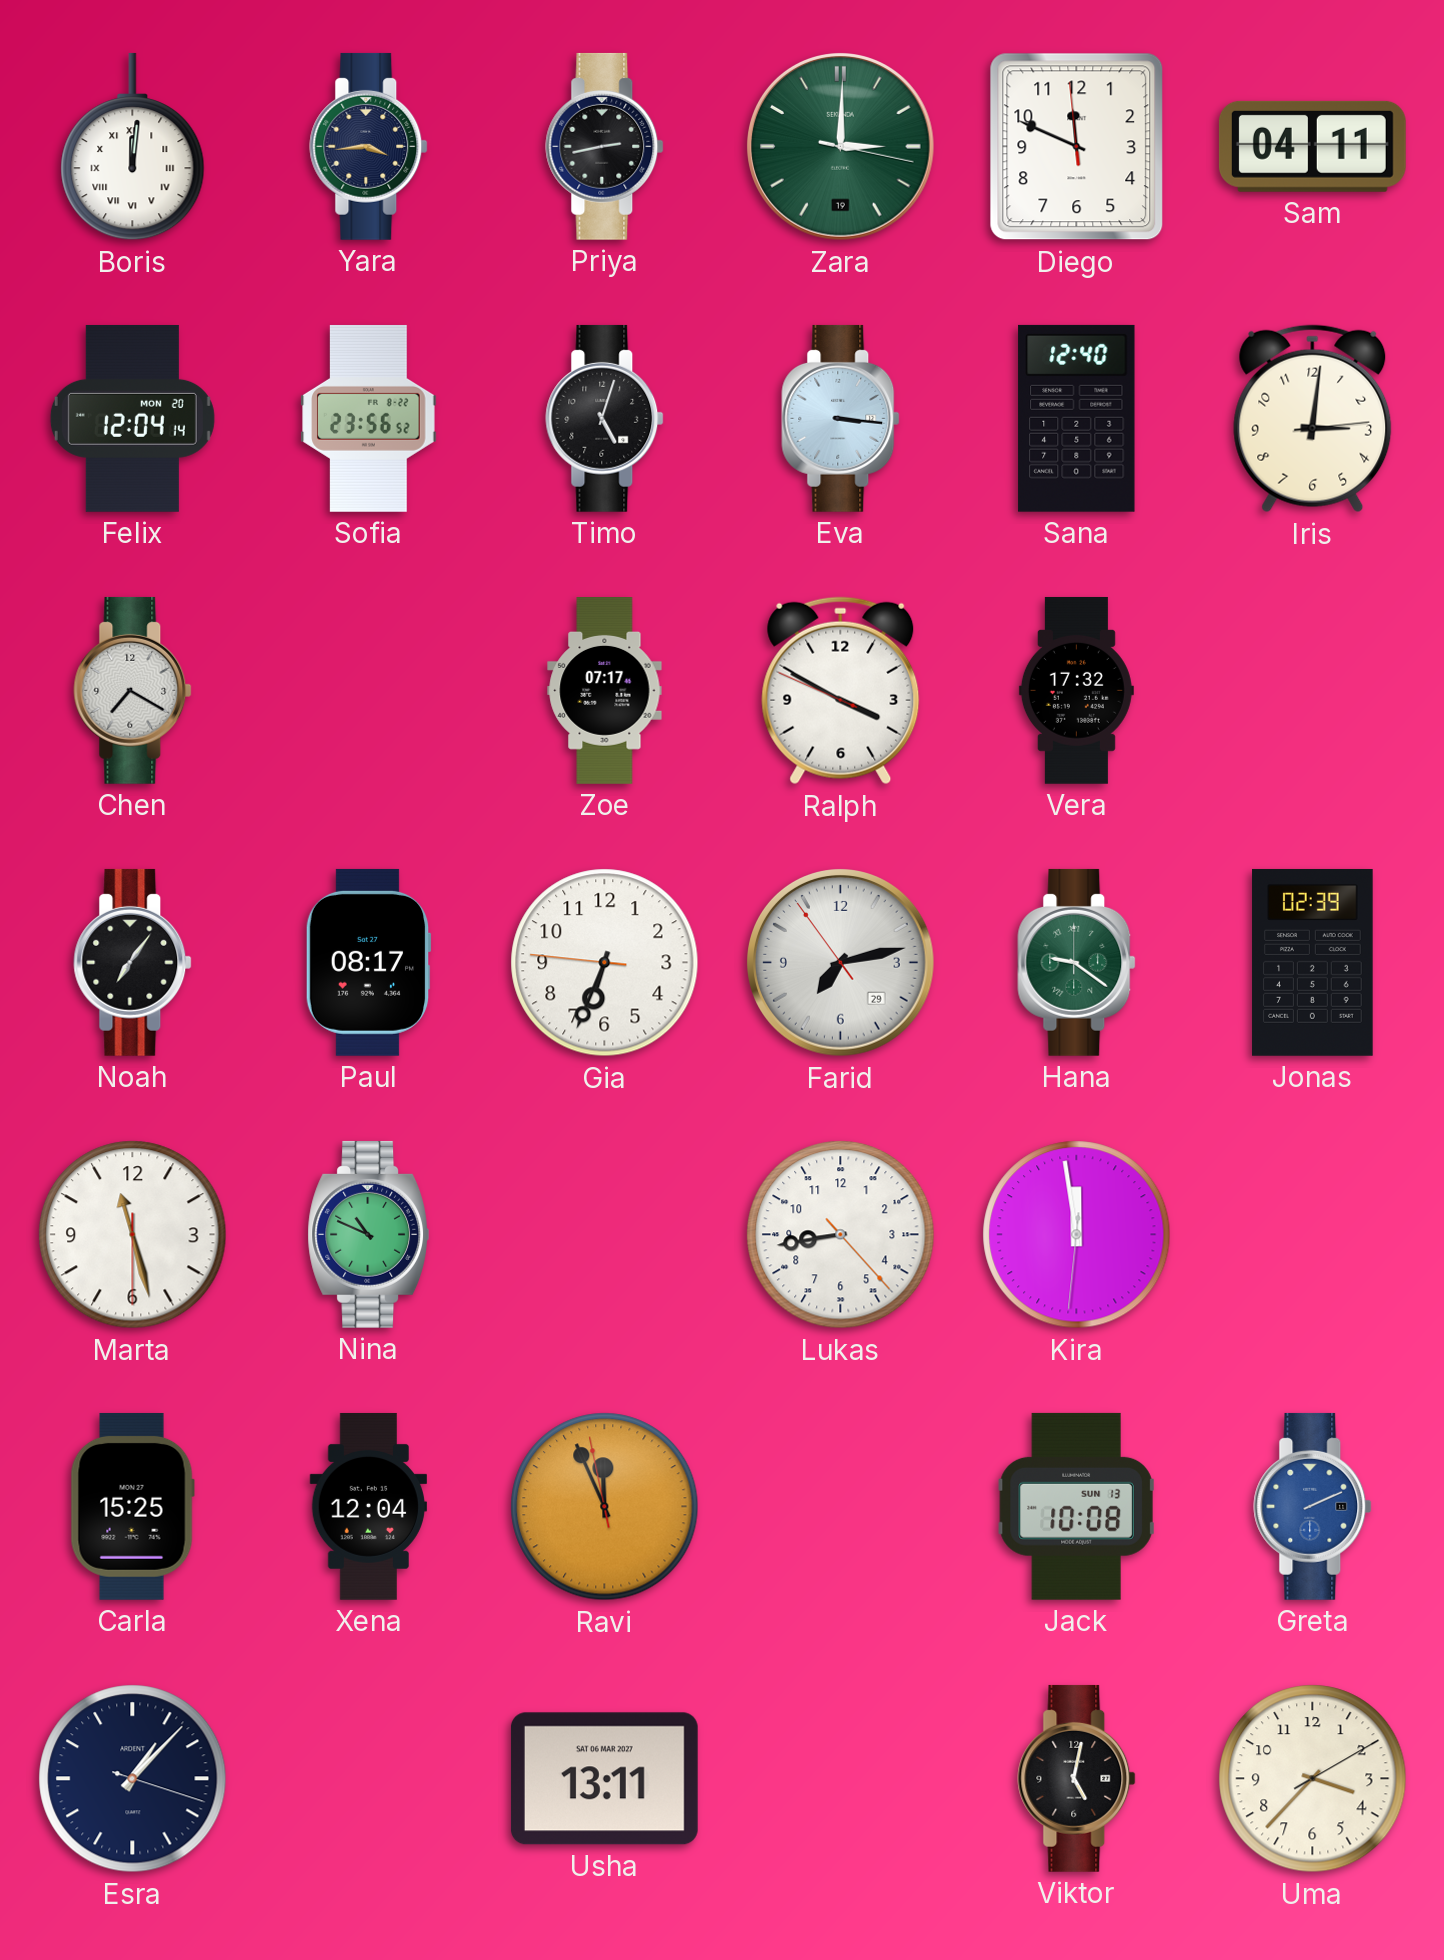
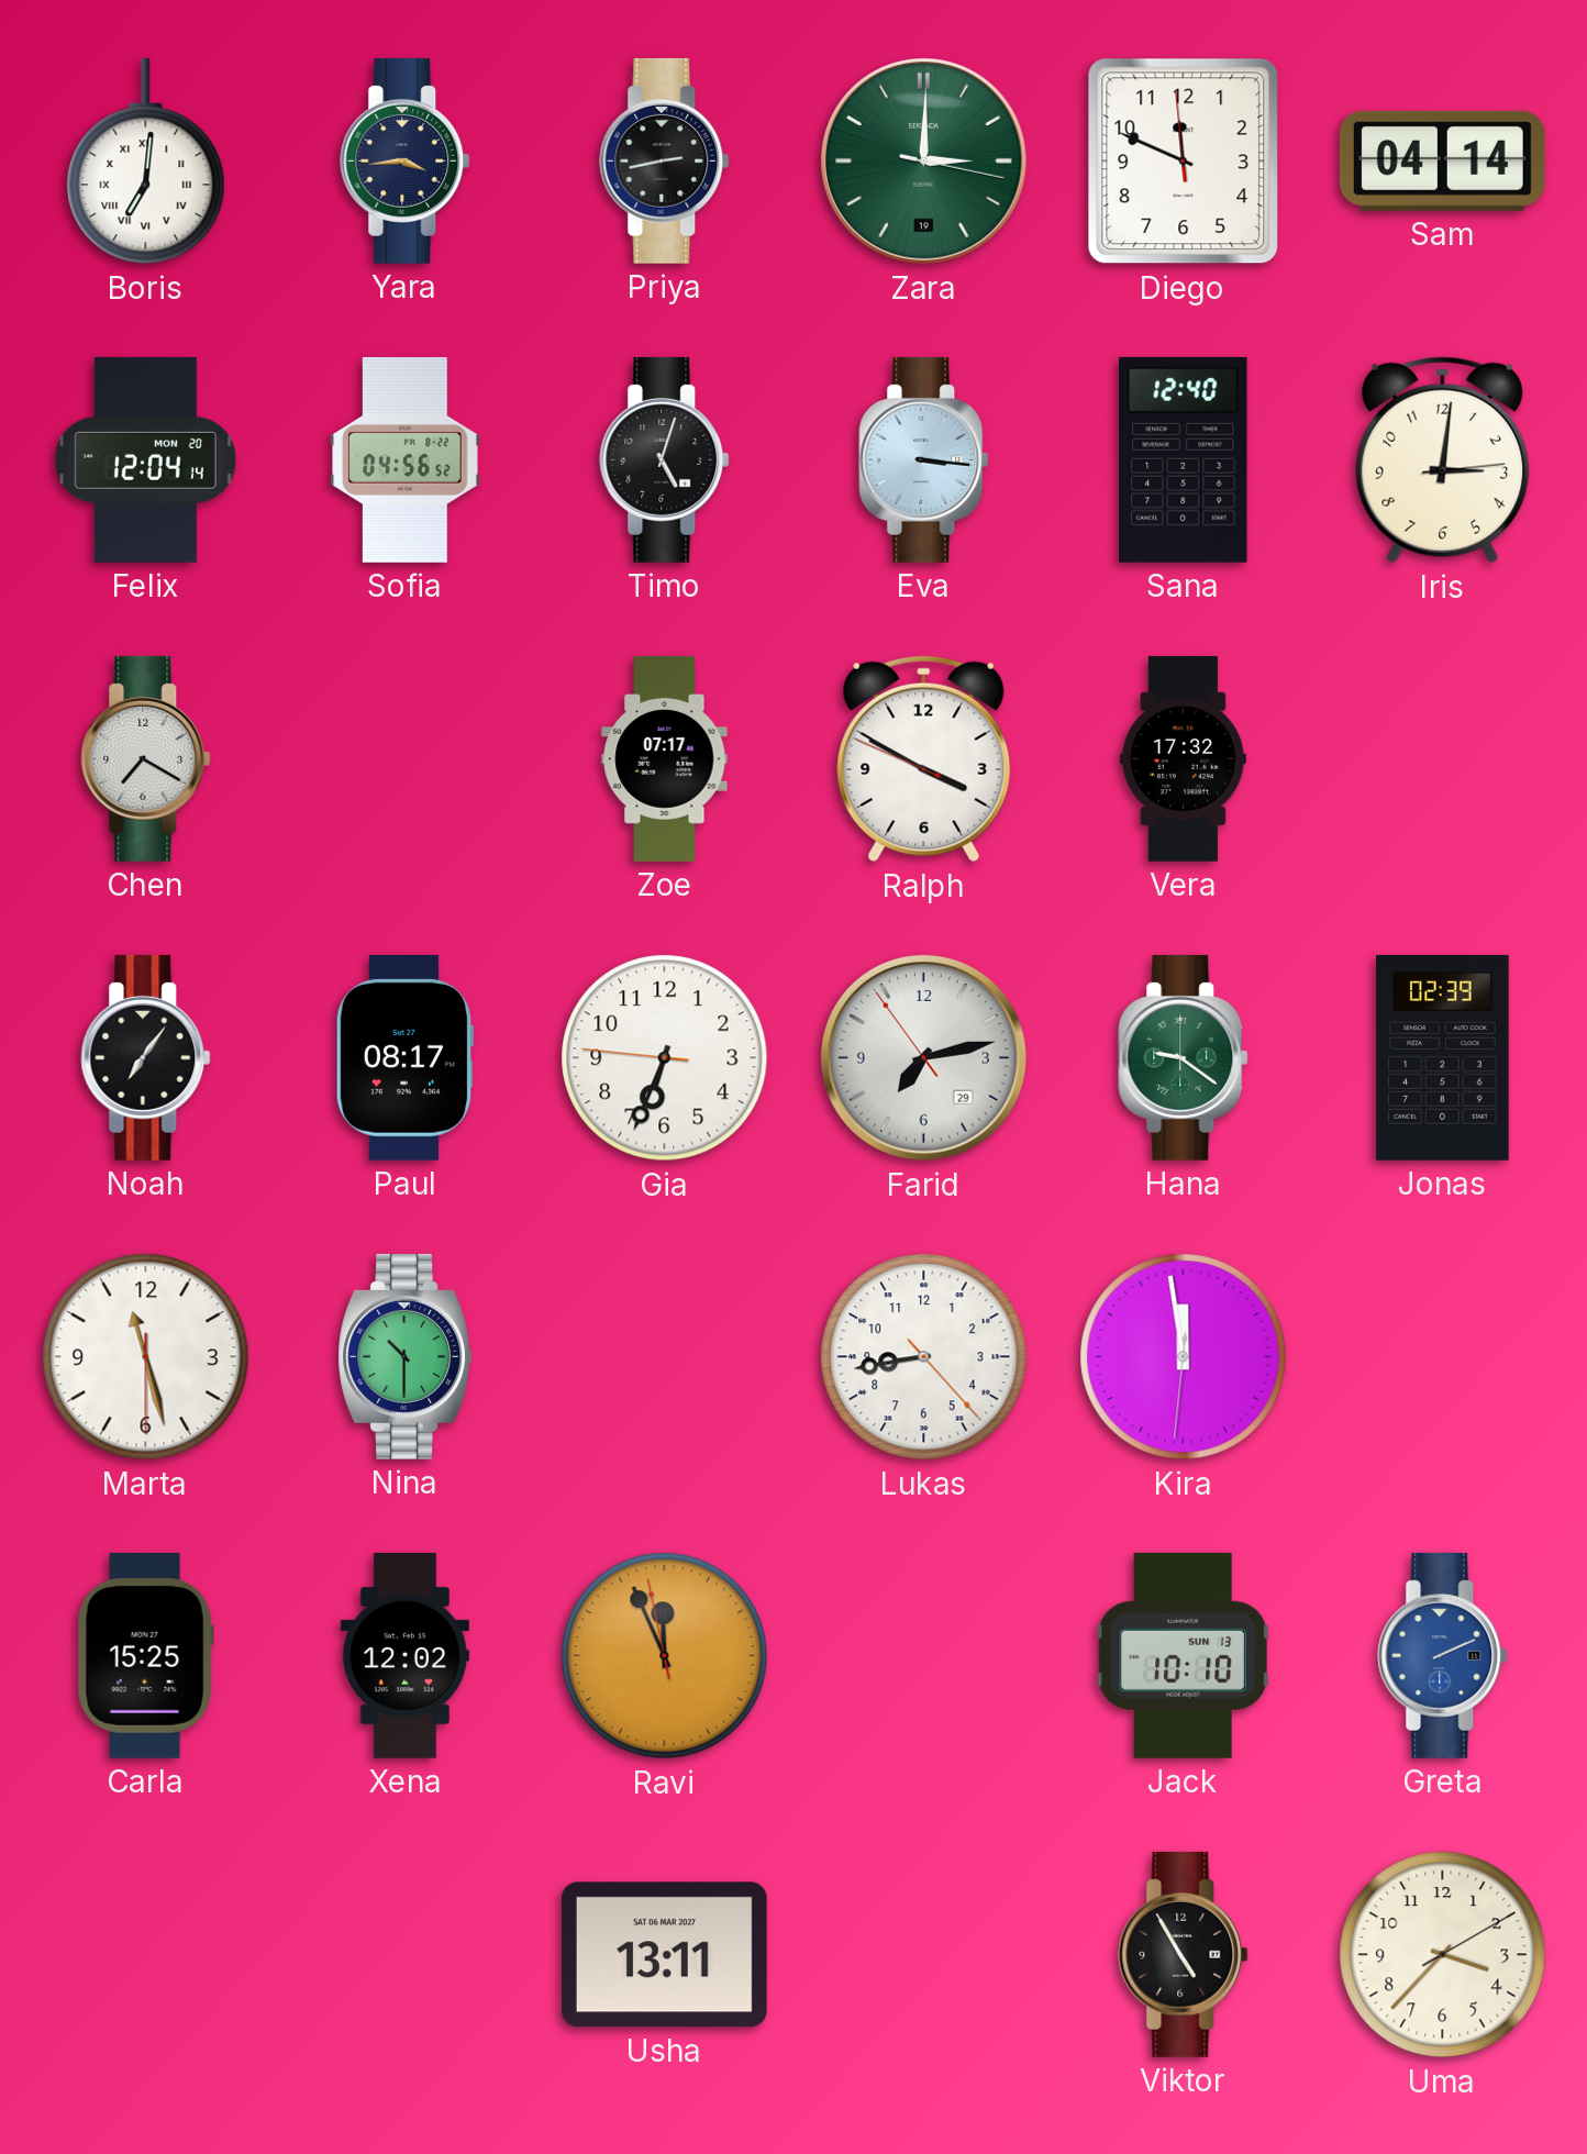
Boris: 12:01 -> 7:01 (146, 162)
Sam: 04:11 -> 04:14 (1442, 160)
Sofia: 23:56 -> 04:56 (406, 459)
Nina: 10:49 -> 10:30 (404, 1356)
Xena: 12:04 -> 12:02 (404, 1655)
Jack: 10:08 -> 10:10 (1184, 1655)
Esra: 1:07 -> none (133, 1779)
Viktor: 5:02 -> 4:55 (1184, 1954)
